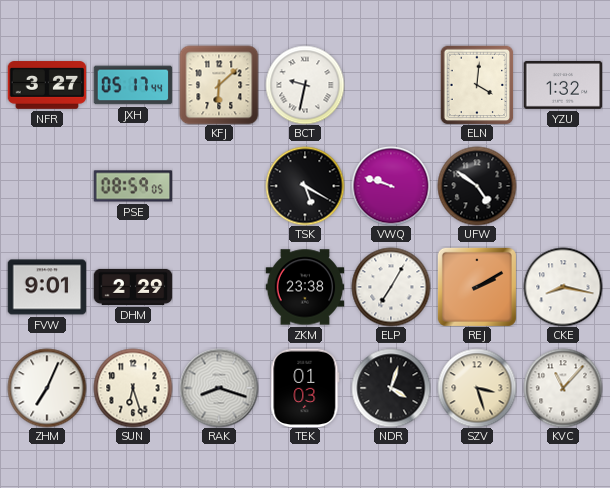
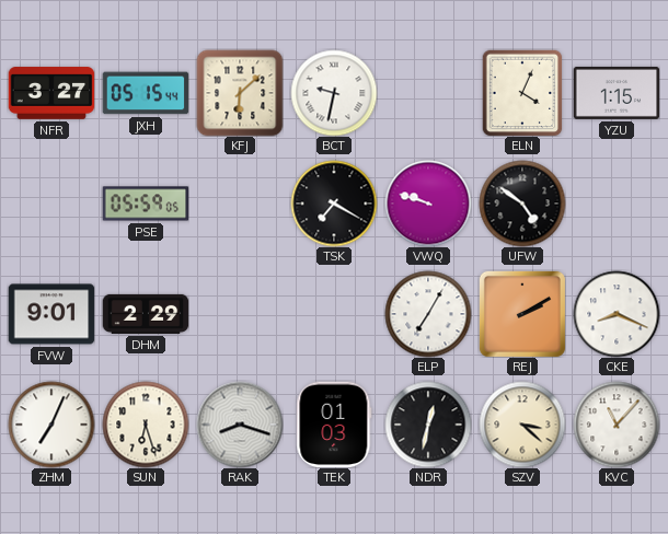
JXH: 05:17 -> 05:15 (146, 93)
ELN: 4:01 -> 4:04 (522, 93)
YZU: 1:32 -> 1:15 (617, 93)
PSE: 08:59 -> 05:59 (146, 204)
TSK: 5:20 -> 7:20 (334, 204)
ZKM: 23:38 -> none (305, 287)
CKE: 8:17 -> 8:19 (617, 314)
NDR: 4:03 -> 12:32 (428, 425)
SZV: 3:27 -> 3:22 (522, 425)
